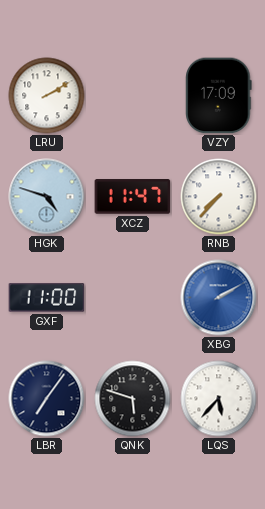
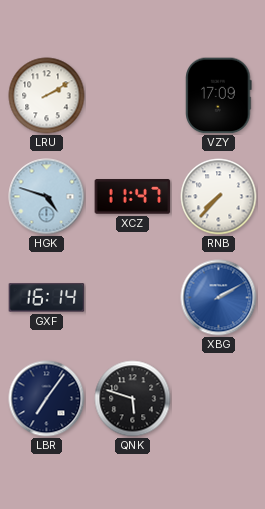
GXF: 11:00 -> 16:14 (47, 298)
LQS: 5:37 -> none (219, 399)
